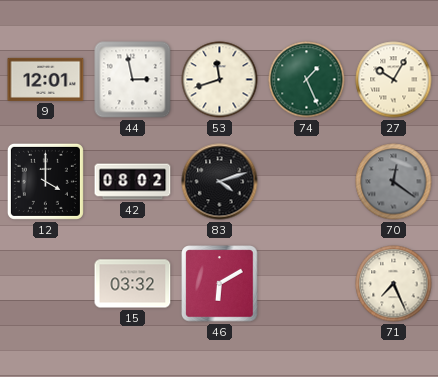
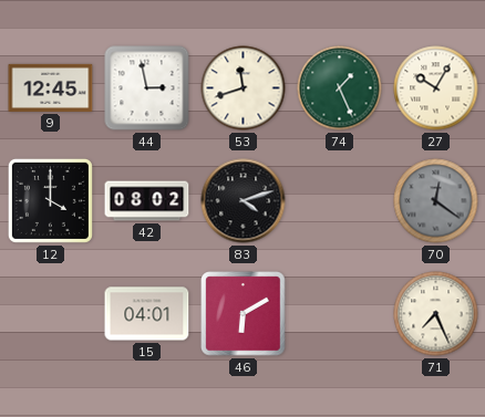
9: 12:01 -> 12:45 (51, 87)
15: 03:32 -> 04:01 (147, 314)
